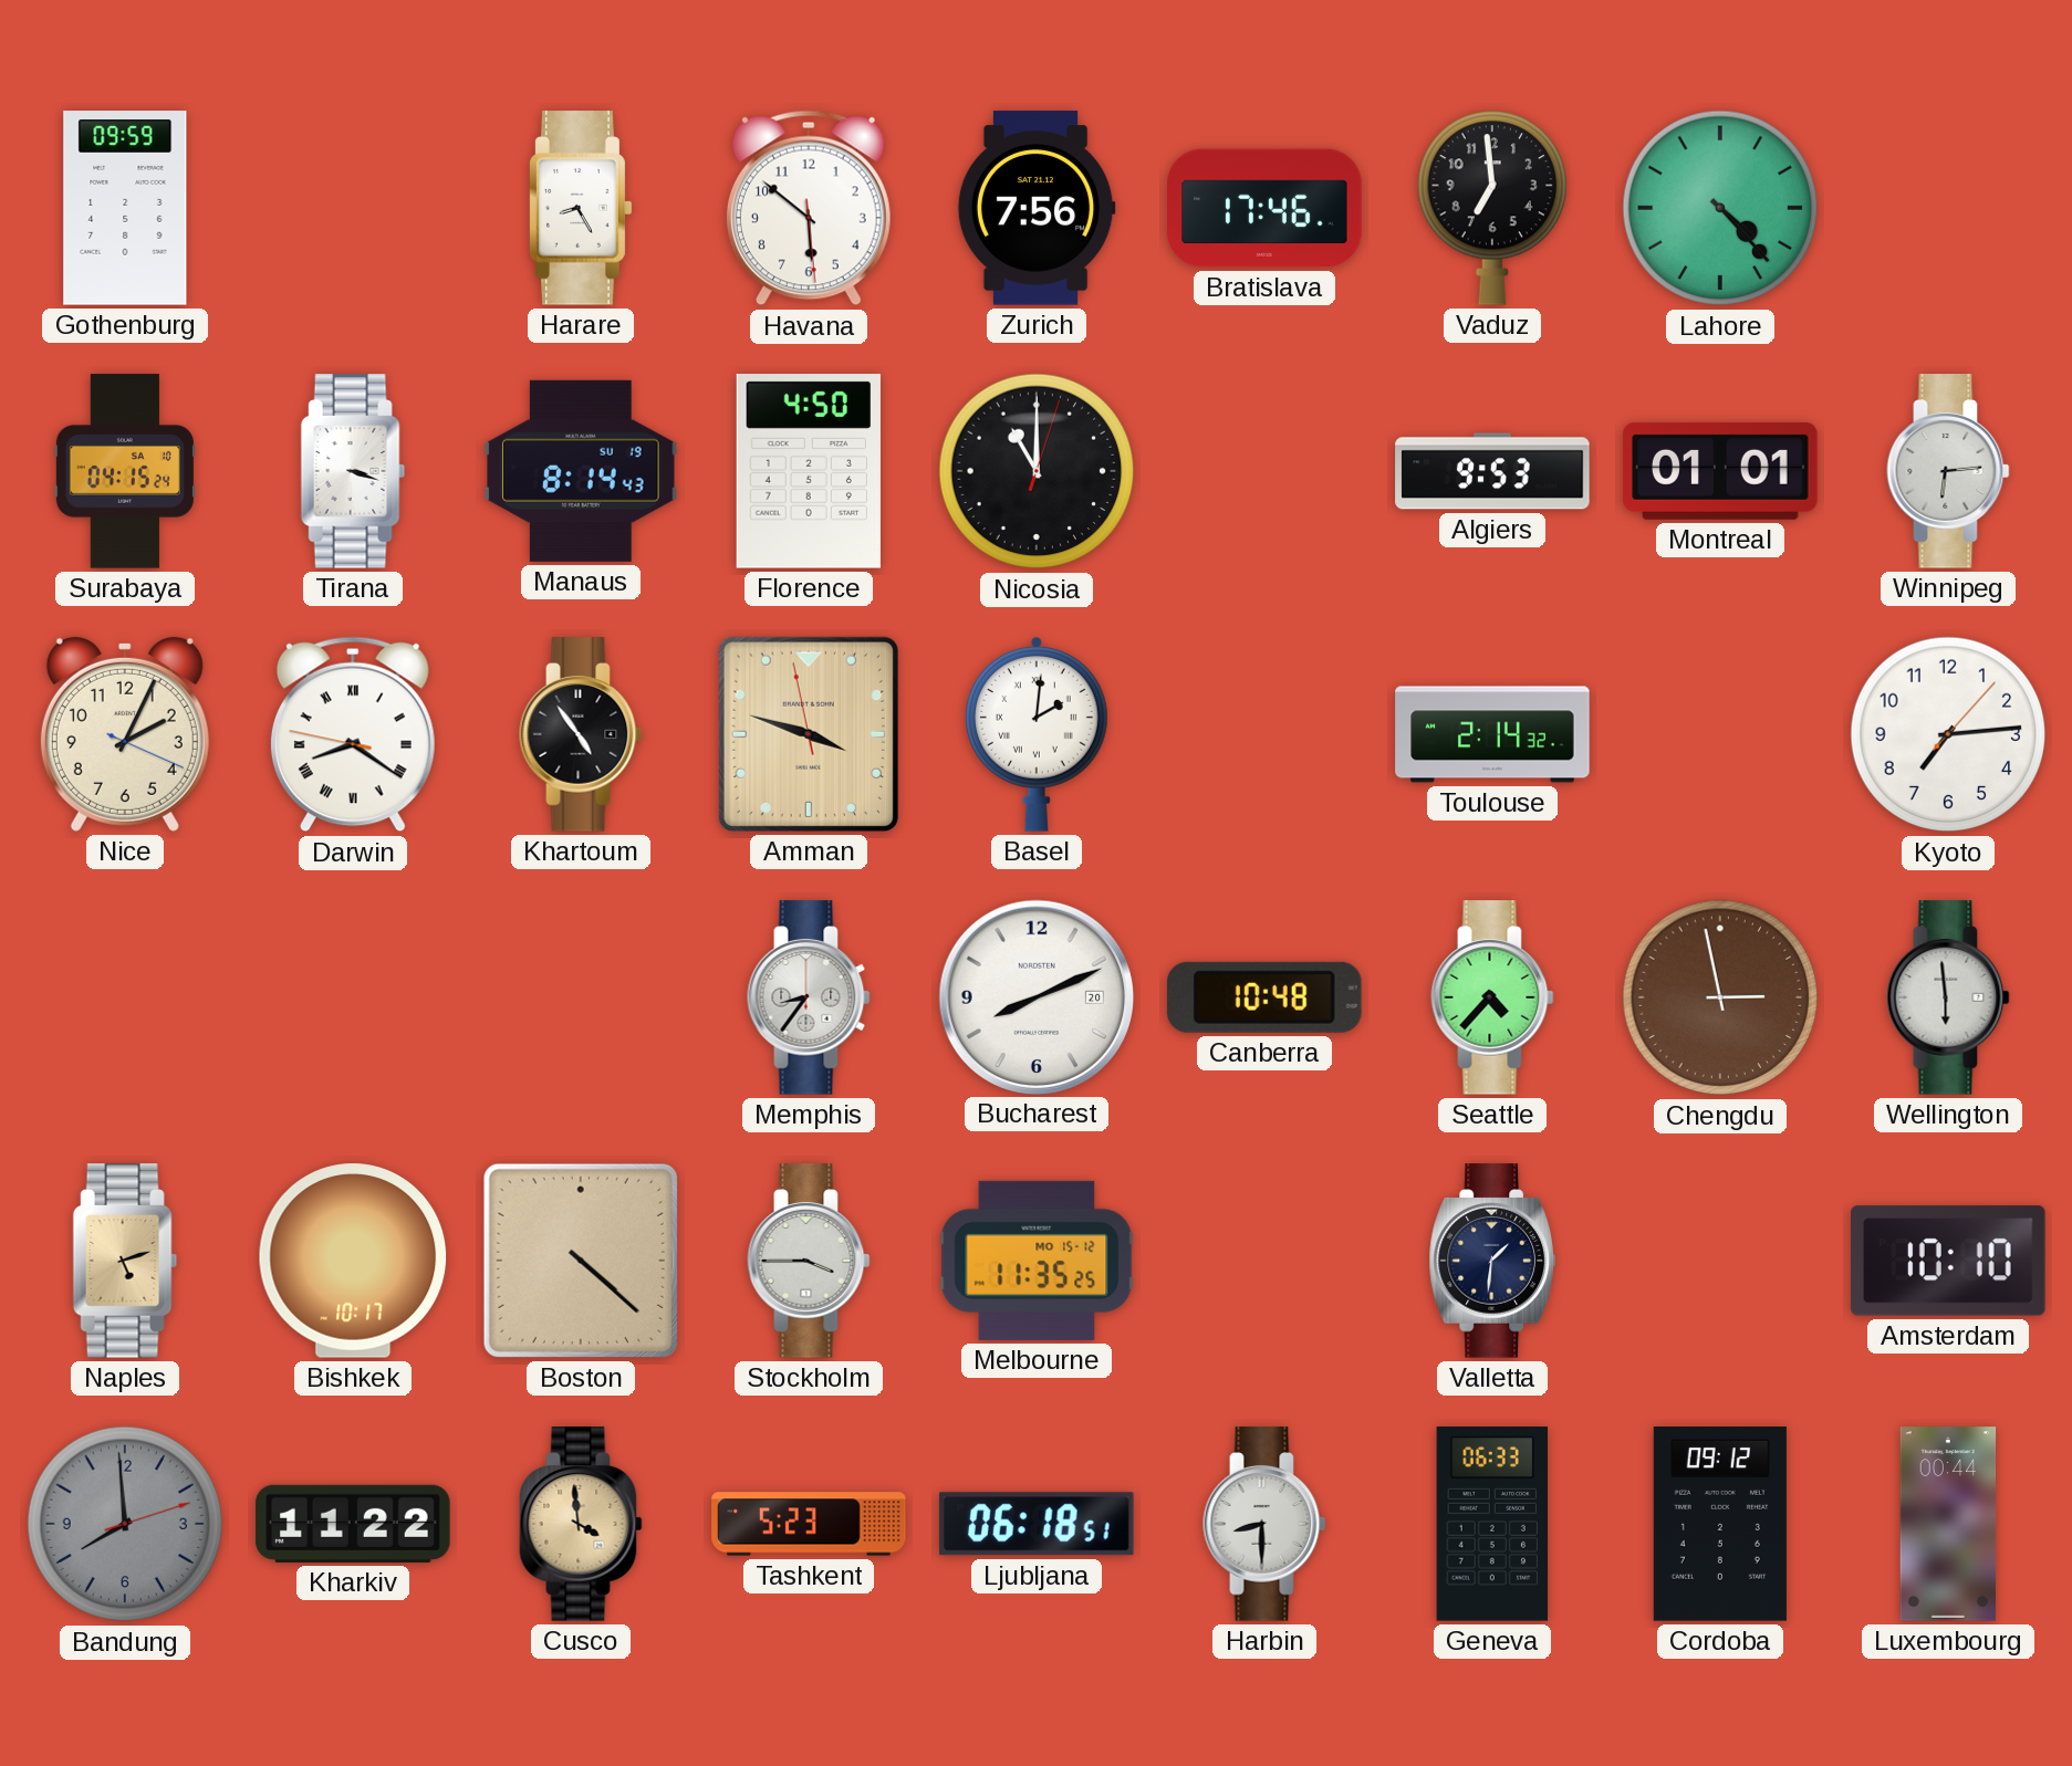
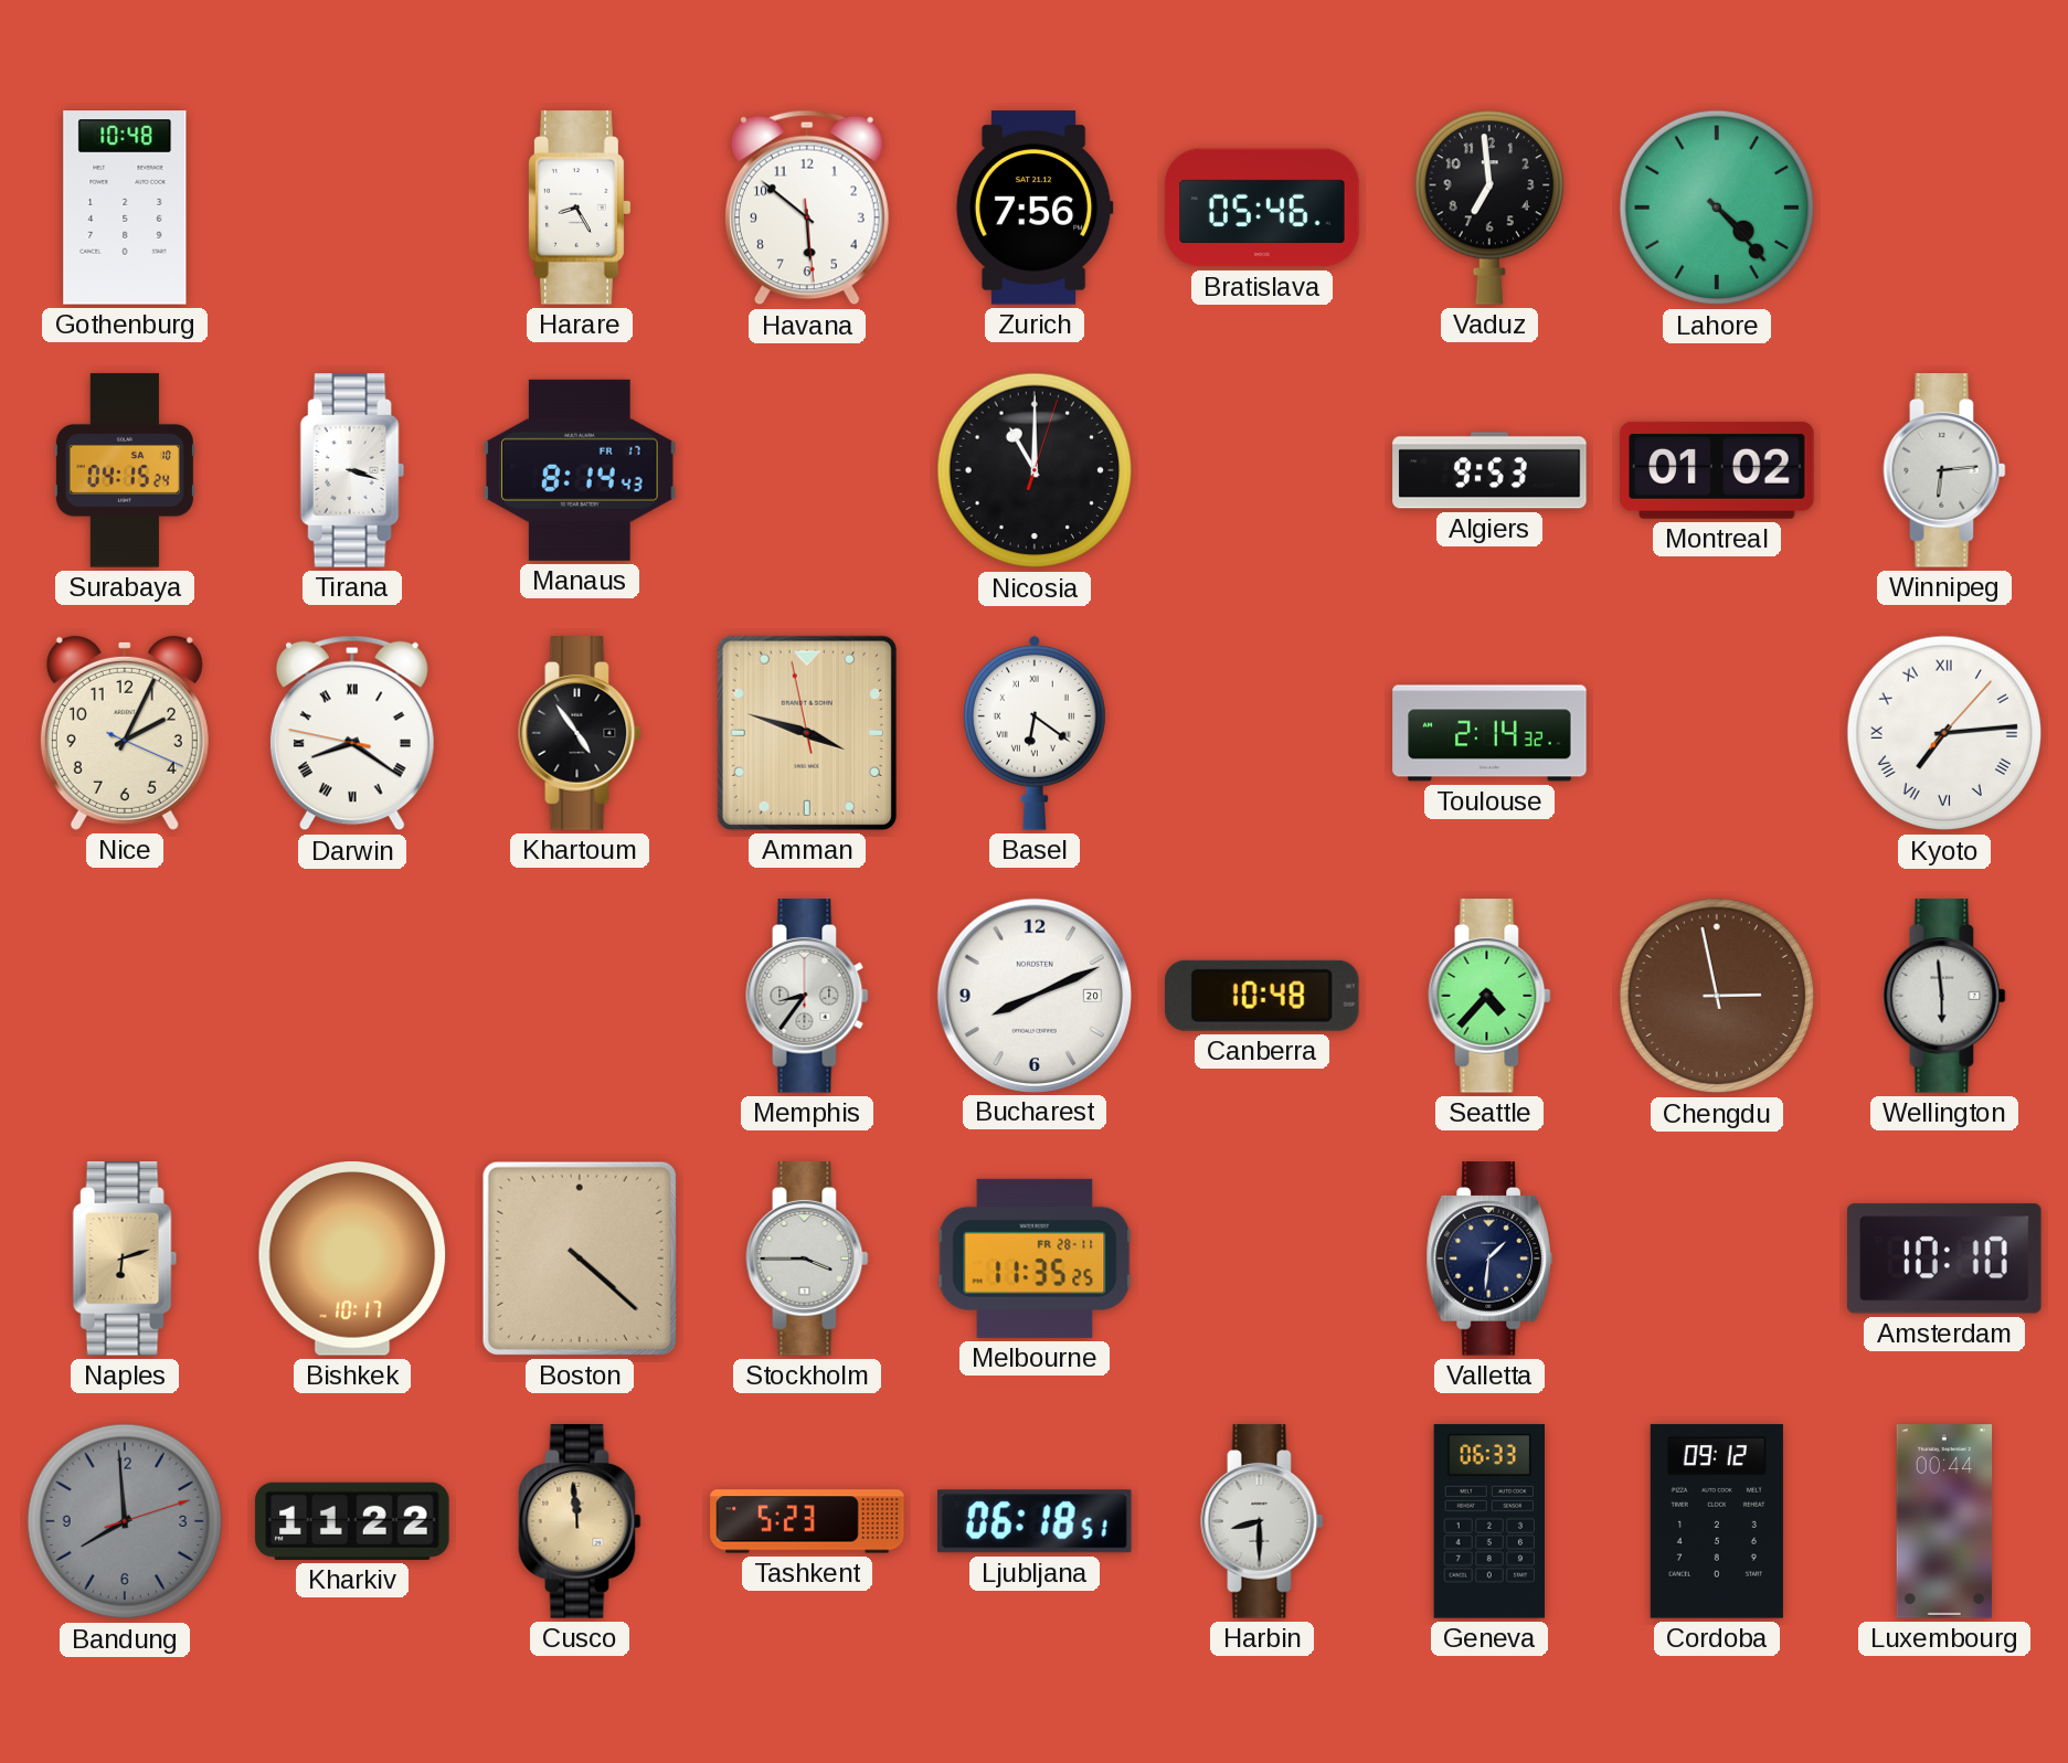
Gothenburg: 09:59 -> 10:48 (125, 208)
Bratislava: 17:46 -> 05:46 (1262, 208)
Manaus date: SU 19 -> FR 17 (580, 470)
Florence: 4:50 -> none (809, 471)
Montreal: 01:01 -> 01:02 (1717, 470)
Basel: 2:01 -> 6:21 (1035, 733)
Kyoto numerals: Arabic -> Roman (1944, 733)
Naples: 5:12 -> 6:12 (125, 1258)
Melbourne date: MO 15-12 -> FR 28-11 (1035, 1258)
Cusco: 3:59 -> 11:59 (580, 1521)
